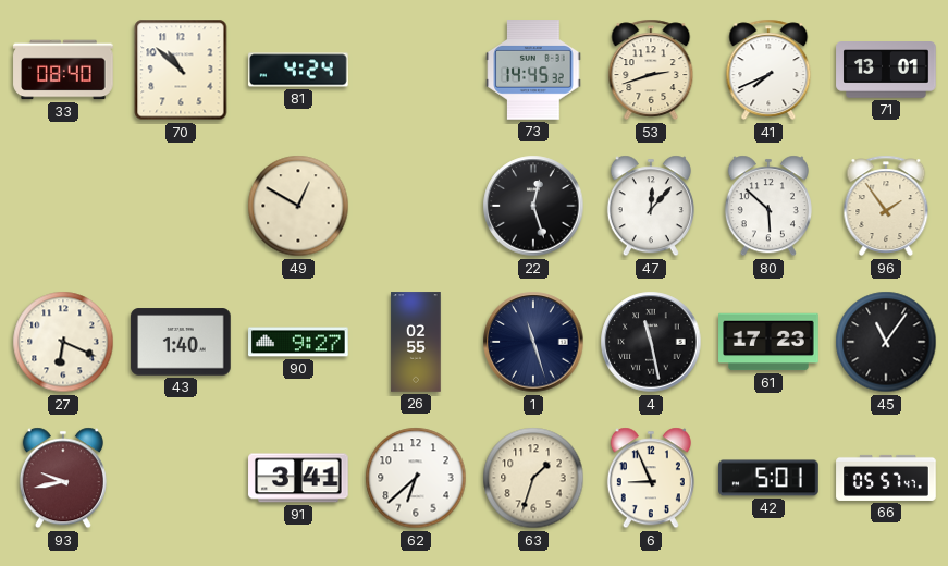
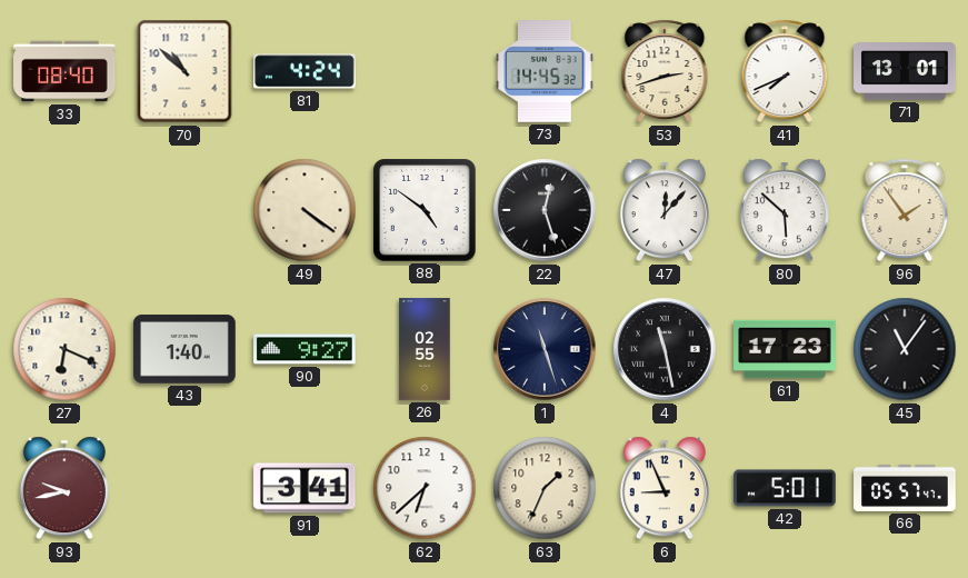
49: 12:50 -> 4:21 (305, 210)
88: none -> 4:51 (426, 211)
63: 1:33 -> 1:34 (545, 488)
